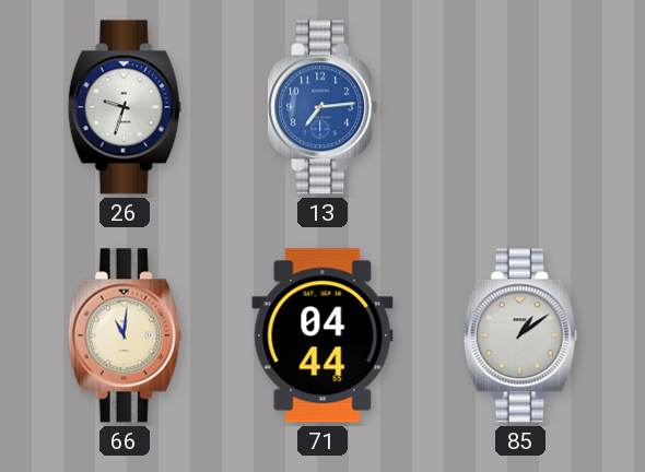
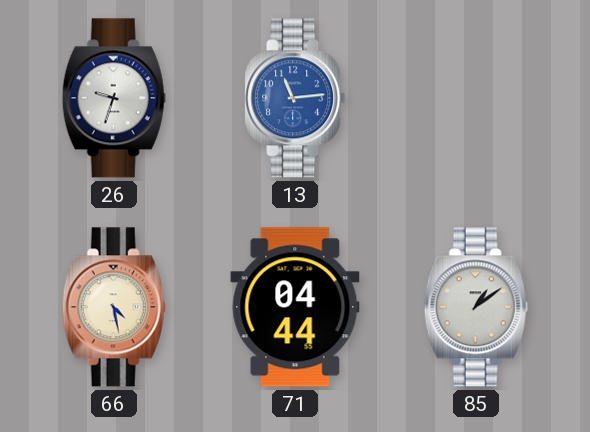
13: 7:14 -> 11:14 (295, 98)
66: 11:01 -> 4:28 (114, 307)
